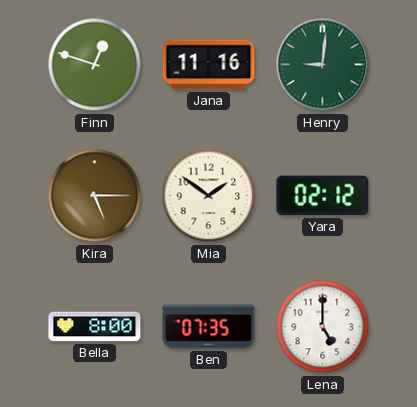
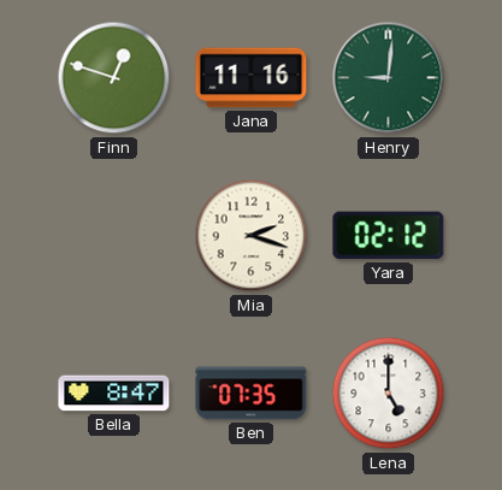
Kira: 5:15 -> none (95, 196)
Mia: 1:51 -> 2:18 (252, 236)
Bella: 8:00 -> 8:47 (114, 394)
